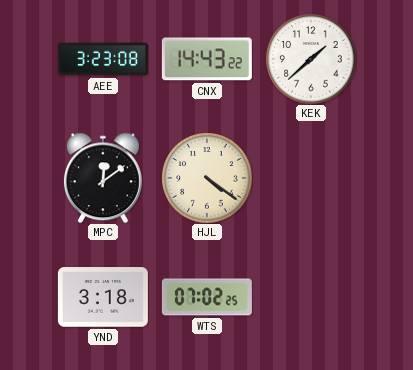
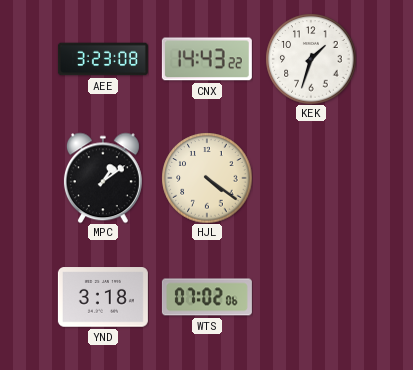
KEK: 1:38 -> 1:33 (311, 59)
MPC: 12:09 -> 1:09 (103, 178)
WTS: 07:02:25 -> 07:02:06 (207, 297)
